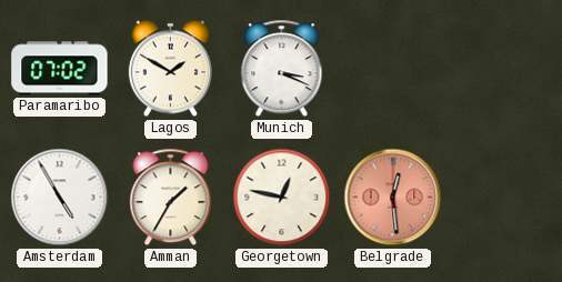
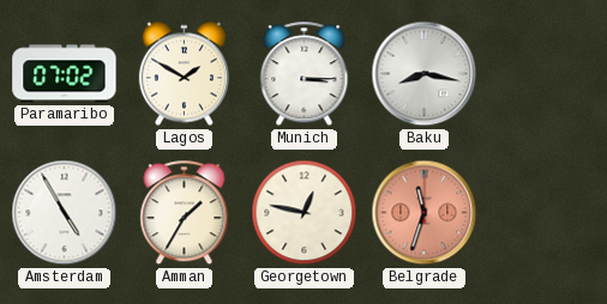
Munich: 3:19 -> 3:15 (305, 74)
Baku: none -> 8:17 (425, 74)
Belgrade: 12:29 -> 11:33 (425, 213)
